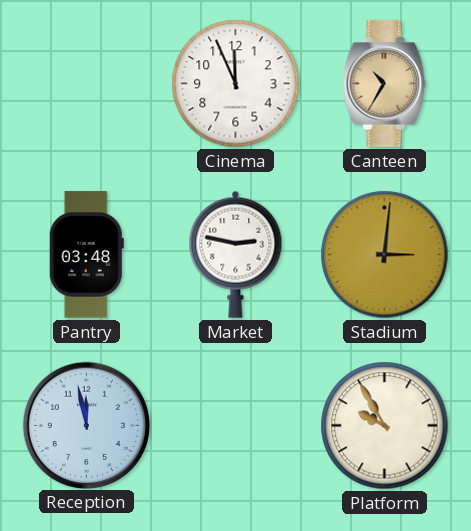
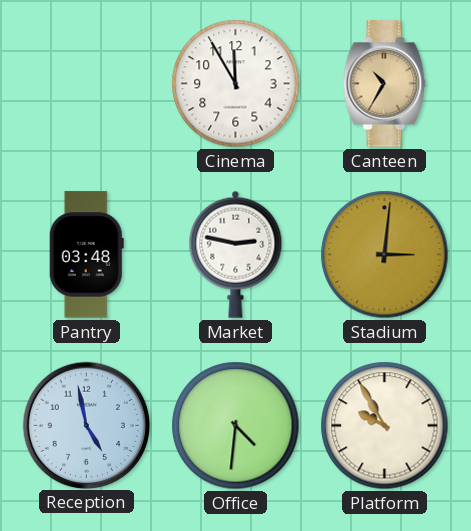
Cinema: 11:56 -> 11:55 (236, 84)
Reception: 11:58 -> 4:58 (86, 425)
Office: none -> 4:31 (236, 426)
